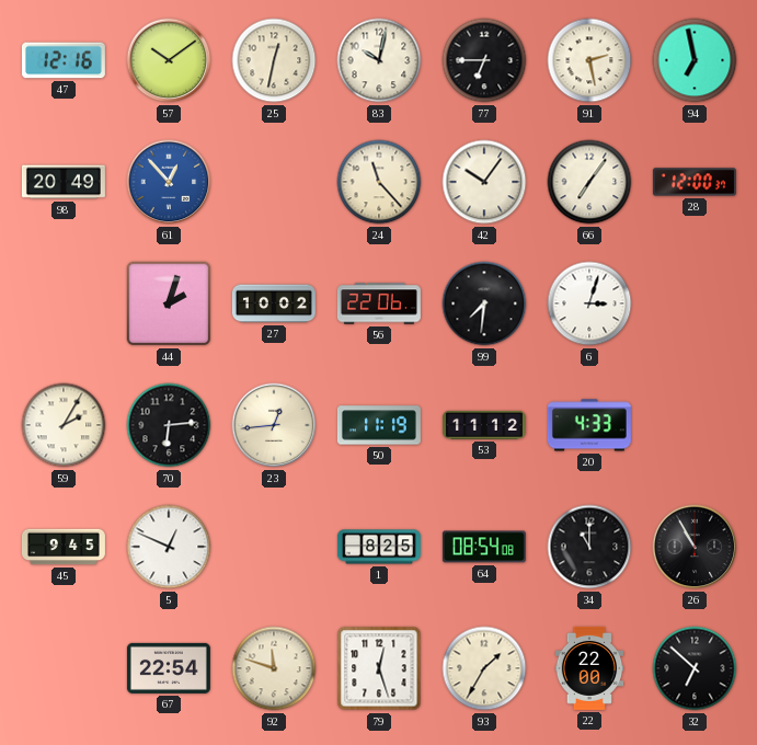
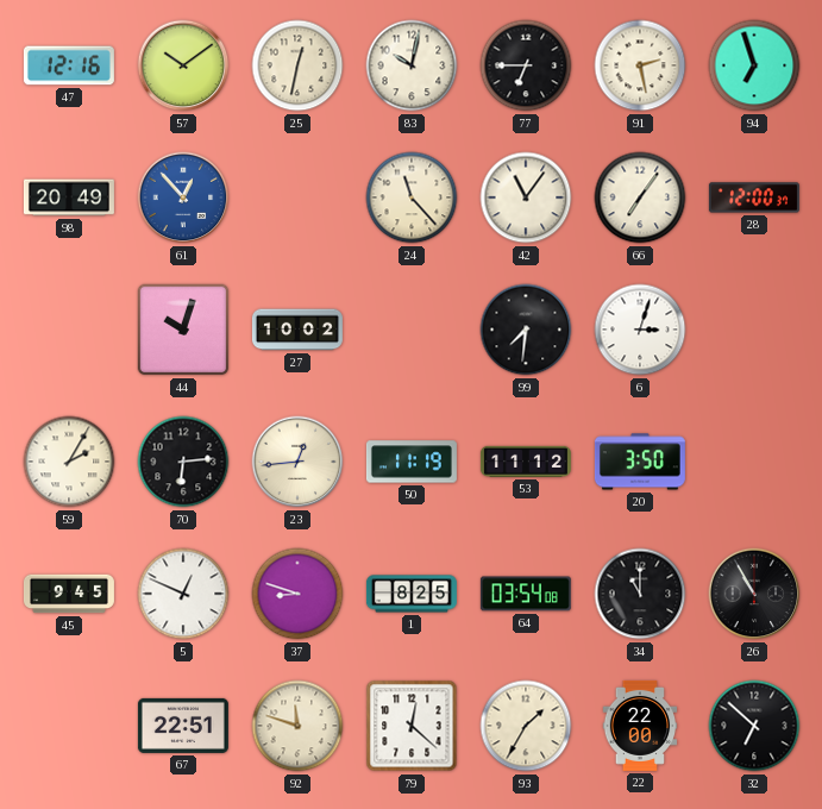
94: 6:58 -> 6:57 (754, 65)
42: 10:06 -> 11:06 (526, 197)
44: 2:03 -> 10:03 (183, 330)
56: 22:06 -> none (379, 303)
20: 4:33 -> 3:50 (640, 462)
37: none -> 8:48 (297, 594)
64: 08:54 -> 03:54 (526, 594)
67: 22:54 -> 22:51 (183, 726)
79: 12:27 -> 12:22 (412, 726)
